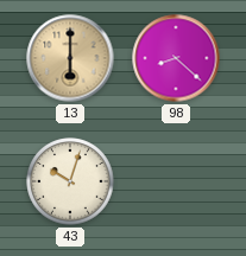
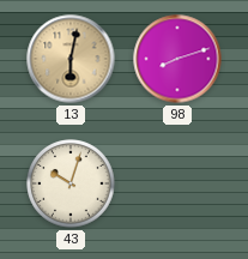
13: 6:00 -> 6:02 (71, 59)
98: 8:22 -> 8:12 (177, 59)
